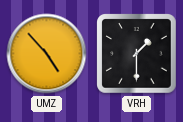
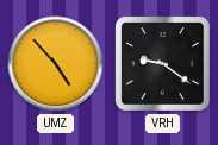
VRH: 1:30 -> 9:21 (163, 64)
